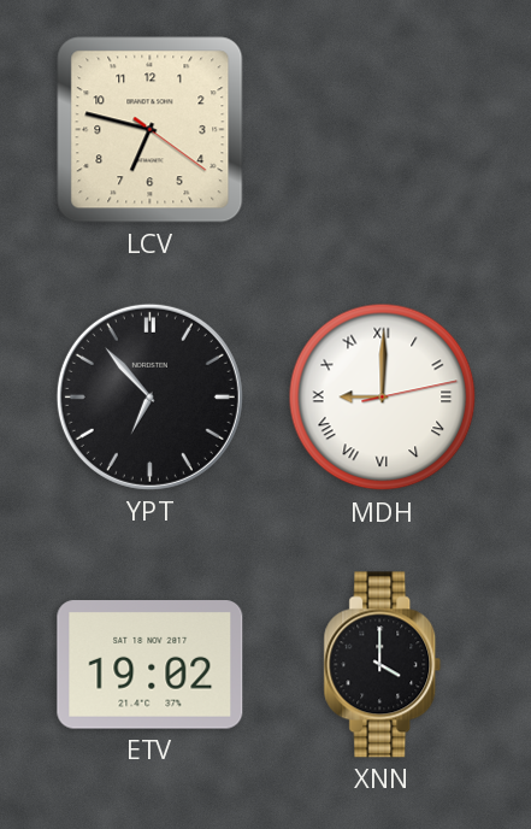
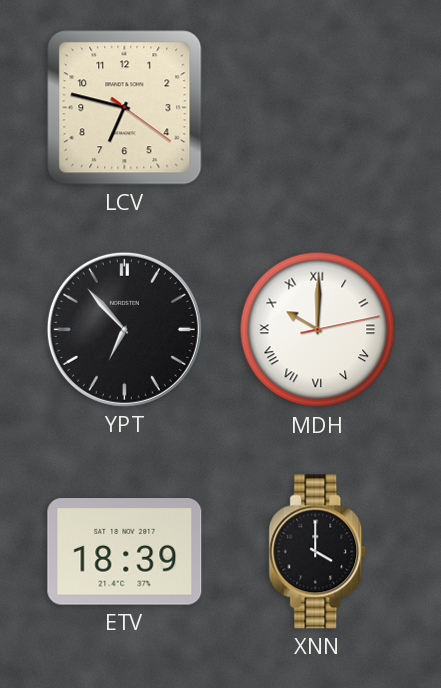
MDH: 9:00 -> 10:00 (318, 330)
ETV: 19:02 -> 18:39 (125, 552)
